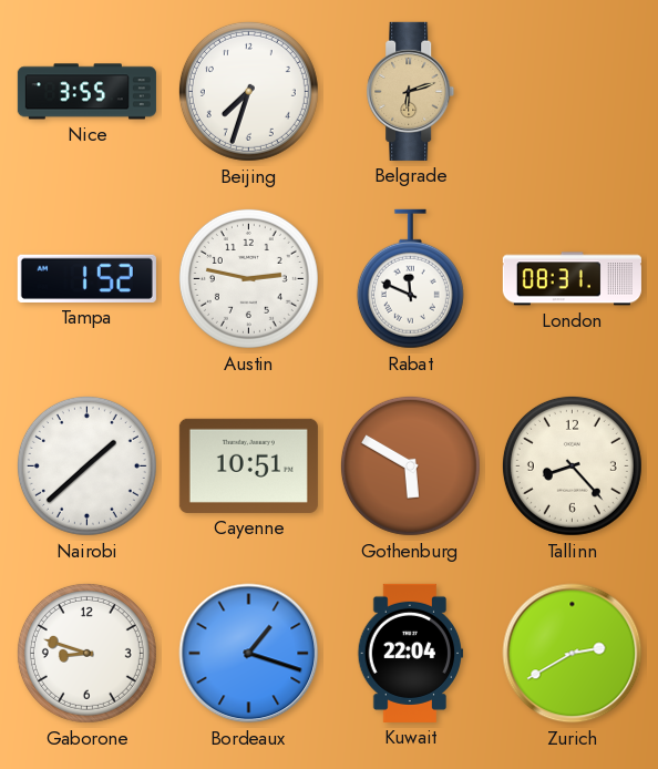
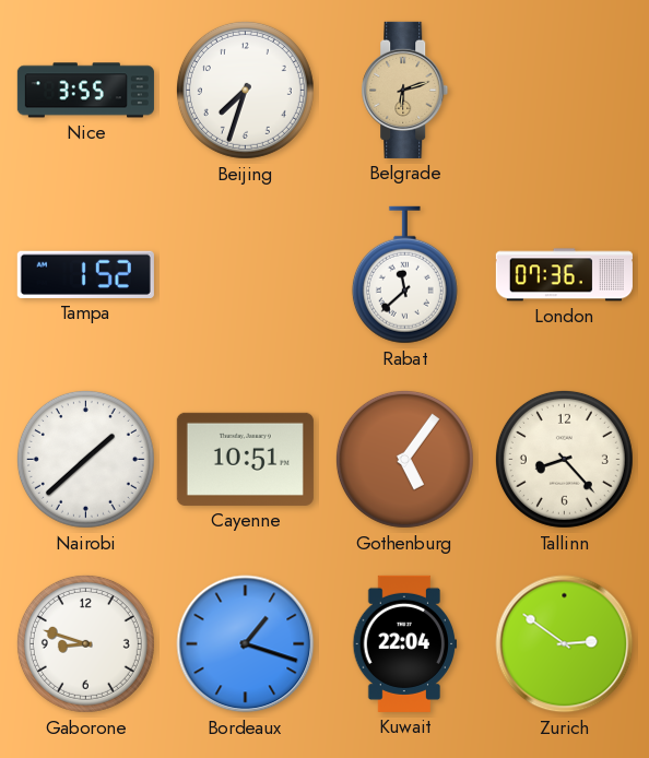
Austin: 2:47 -> none (248, 278)
Rabat: 11:49 -> 11:38 (404, 275)
London: 08:31 -> 07:36 (564, 275)
Gothenburg: 5:50 -> 5:06 (404, 459)
Zurich: 2:40 -> 2:51 (565, 644)
